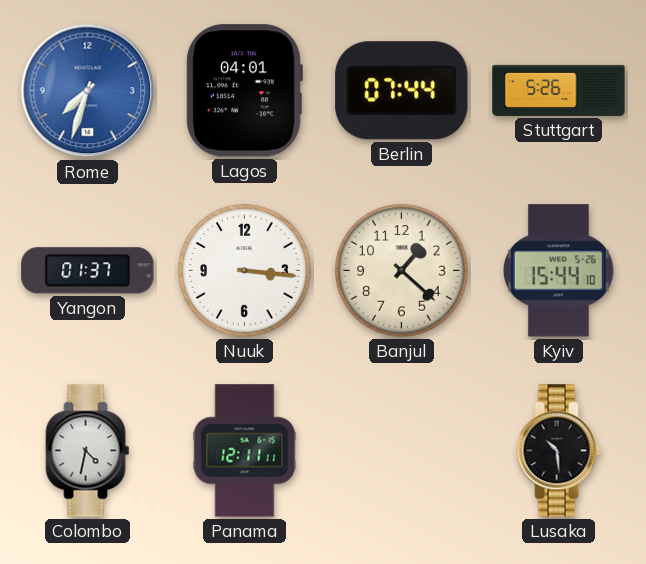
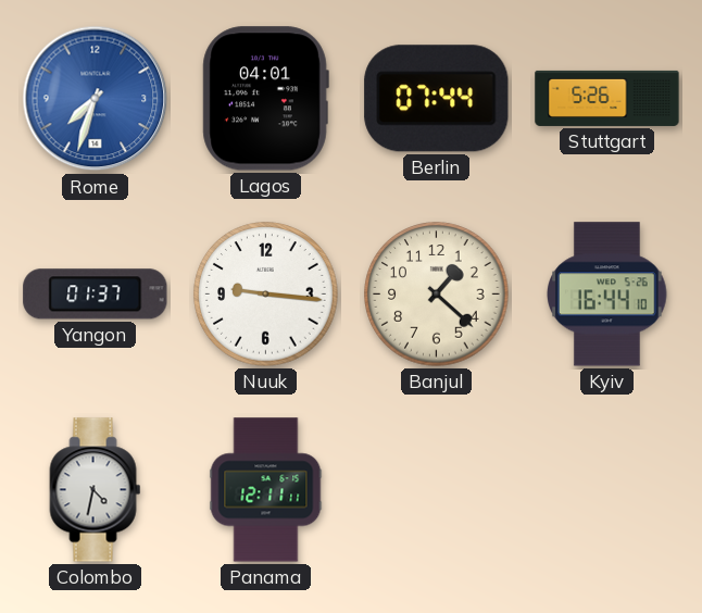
Nuuk: 3:16 -> 9:16 (266, 295)
Kyiv: 15:44 -> 16:44 (607, 295)
Lusaka: 10:29 -> none (559, 451)
